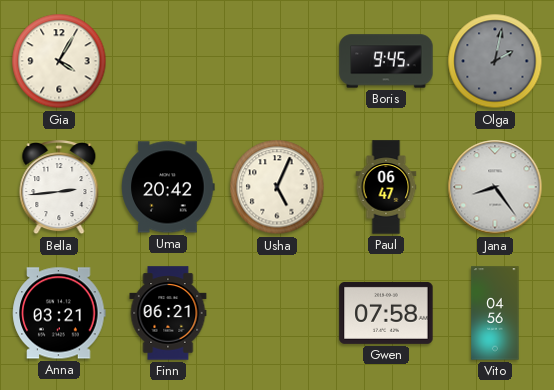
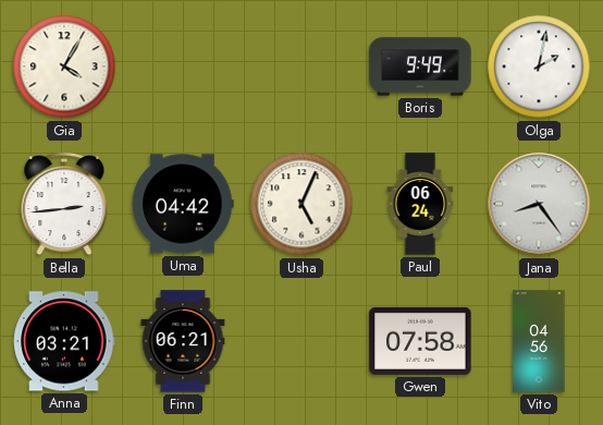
Boris: 9:45 -> 9:49 (420, 66)
Olga dial: grey -> white (539, 66)
Uma: 20:42 -> 04:42 (183, 204)
Paul: 06:47 -> 06:24 (420, 204)
